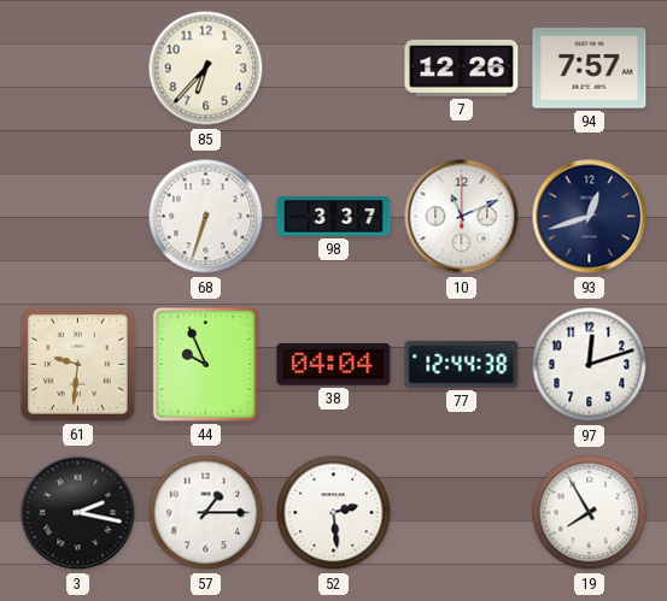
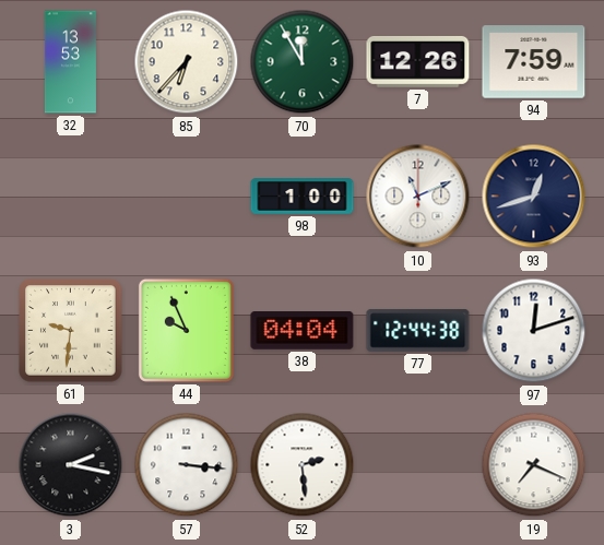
32: none -> 13:53 (70, 62)
70: none -> 11:55 (303, 62)
94: 7:57 -> 7:59 (534, 62)
68: 6:33 -> none (206, 217)
98: 3:37 -> 1:00 (303, 197)
57: 1:15 -> 3:16 (187, 465)
19: 7:55 -> 7:19 (534, 465)
